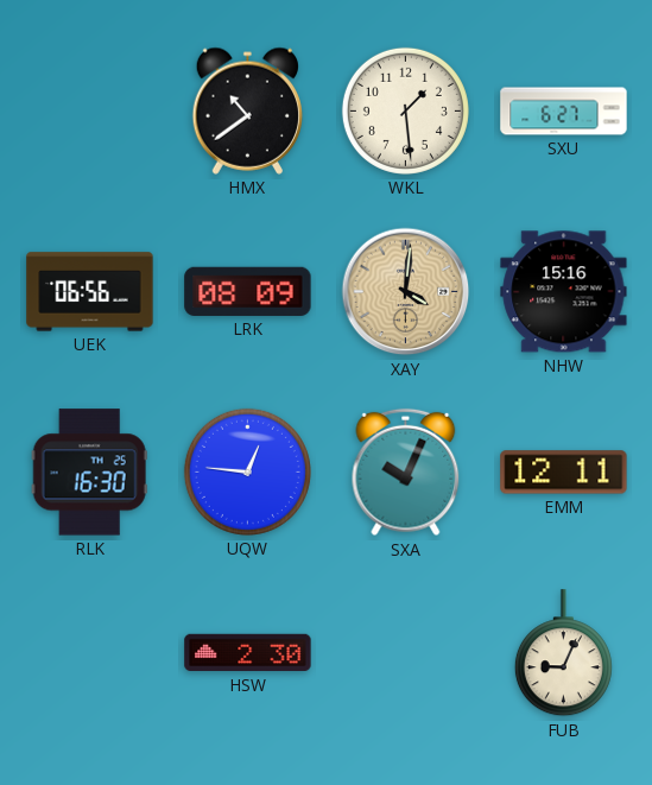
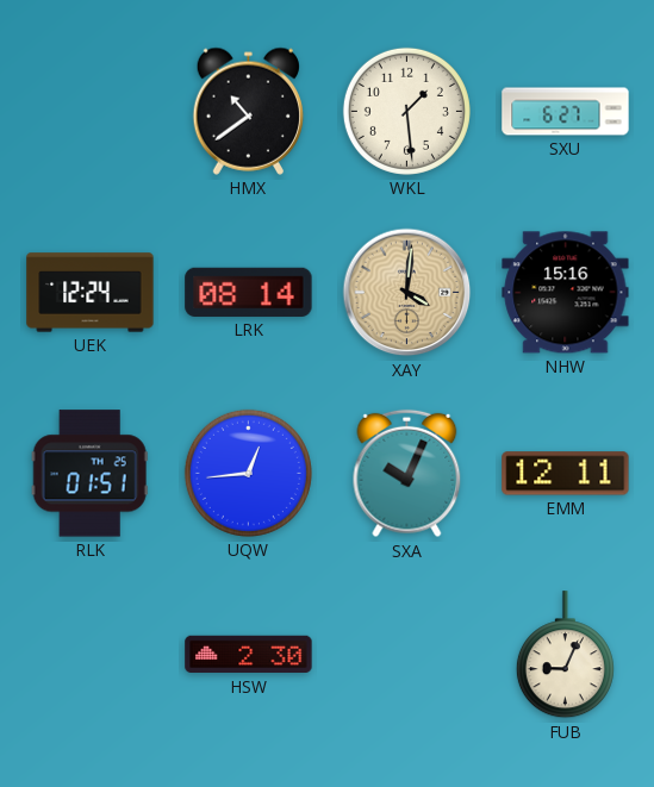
UEK: 06:56 -> 12:24 (91, 293)
LRK: 08:09 -> 08:14 (249, 292)
RLK: 16:30 -> 01:51 (89, 474)
UQW: 12:46 -> 12:44 (248, 473)
